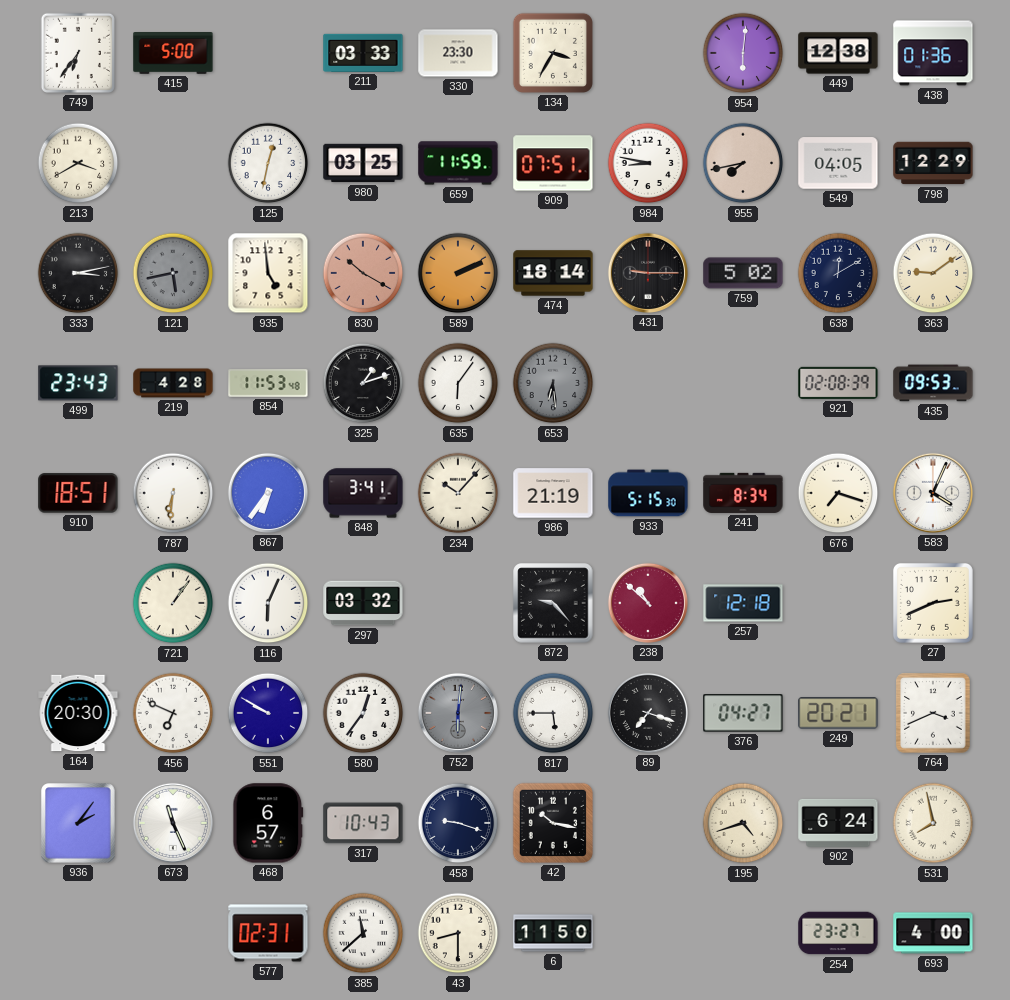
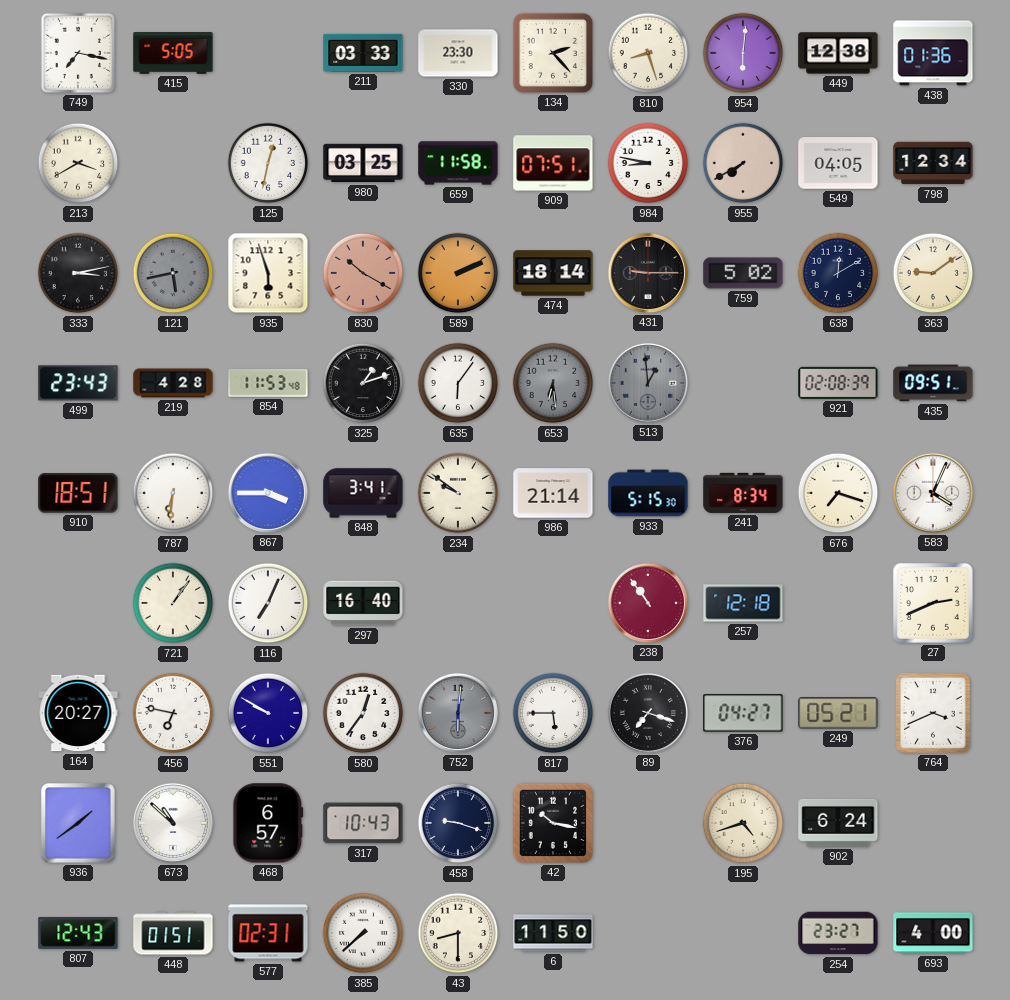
749: 6:36 -> 7:17 (78, 53)
415: 5:00 -> 5:05 (173, 54)
134: 3:35 -> 2:23 (553, 53)
810: none -> 8:27 (648, 53)
659: 11:59 -> 11:58 (458, 163)
955: 7:43 -> 7:40 (743, 163)
798: 12:29 -> 12:34 (933, 163)
935: 4:59 -> 5:57 (268, 273)
513: none -> 12:59 (648, 383)
435: 09:53 -> 09:51 (933, 383)
867: 6:36 -> 3:45 (268, 493)
234: 10:07 -> 9:51 (458, 493)
986: 21:19 -> 21:14 (553, 493)
116: 6:04 -> 7:04 (268, 603)
297: 03:32 -> 16:40 (363, 603)
872: 9:23 -> none (553, 603)
238: 10:52 -> 10:54 (648, 603)
164: 20:30 -> 20:27 (78, 713)
456: 6:49 -> 6:47 (173, 713)
249: 20:21 -> 05:21 (838, 713)
936: 2:06 -> 1:39 (78, 823)
673: 11:26 -> 10:52 (173, 823)
531: 7:58 -> none (933, 823)
807: none -> 12:43 (78, 933)
448: none -> 01:51 (173, 933)
385: 11:38 -> 7:38 (363, 933)
